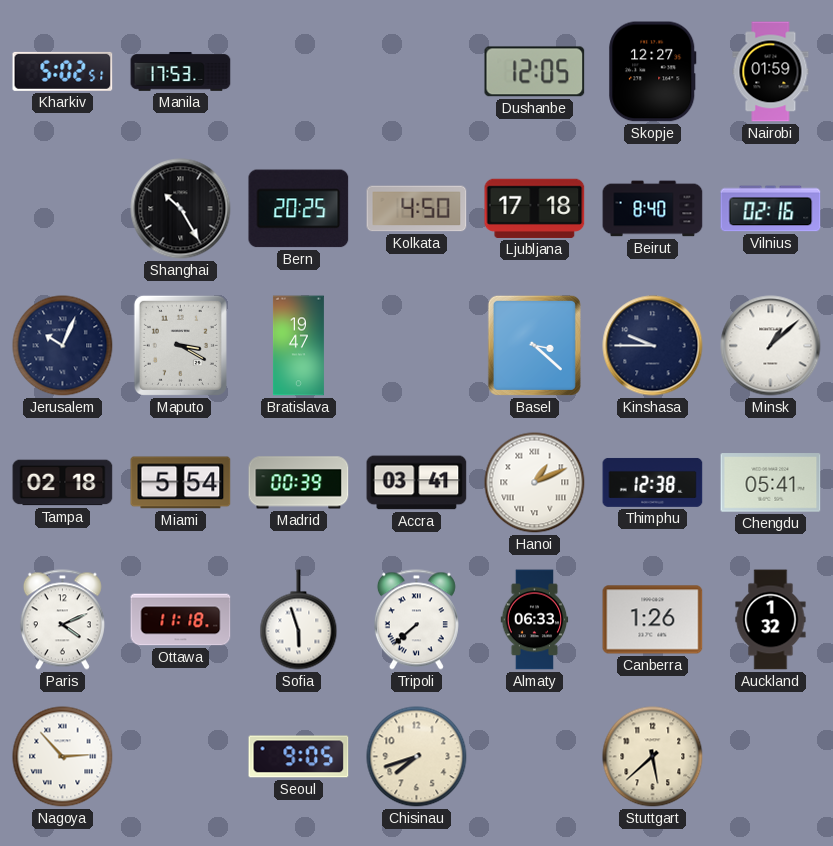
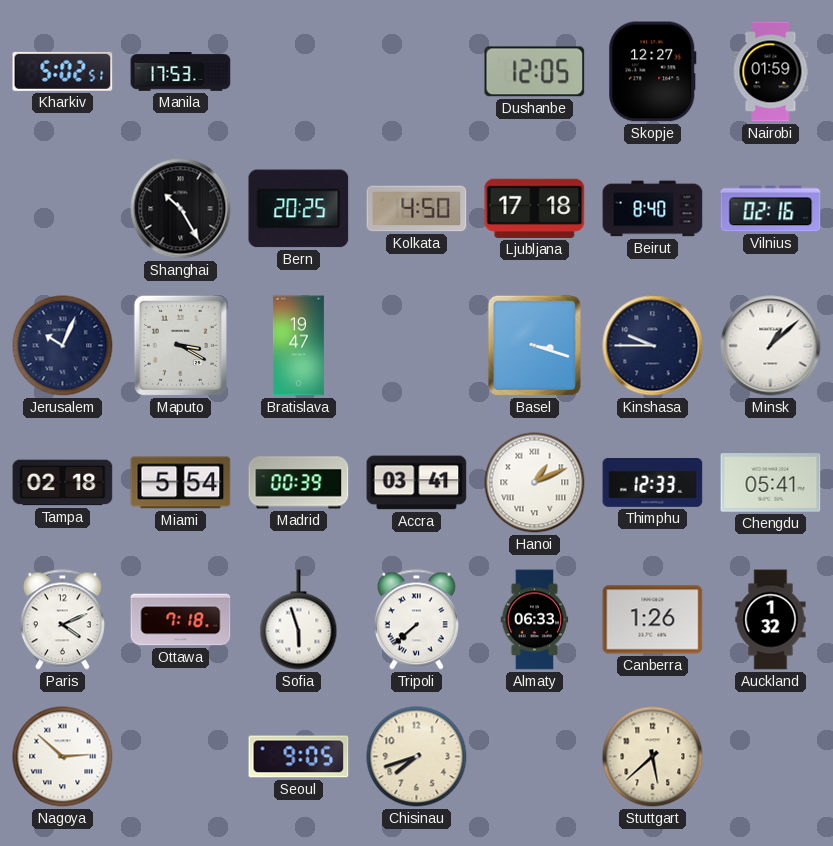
Basel: 3:22 -> 3:18 (534, 345)
Thimphu: 12:38 -> 12:33 (653, 482)
Ottawa: 11:18 -> 7:18 (181, 620)
Nagoya: 2:53 -> 2:52 (63, 757)
